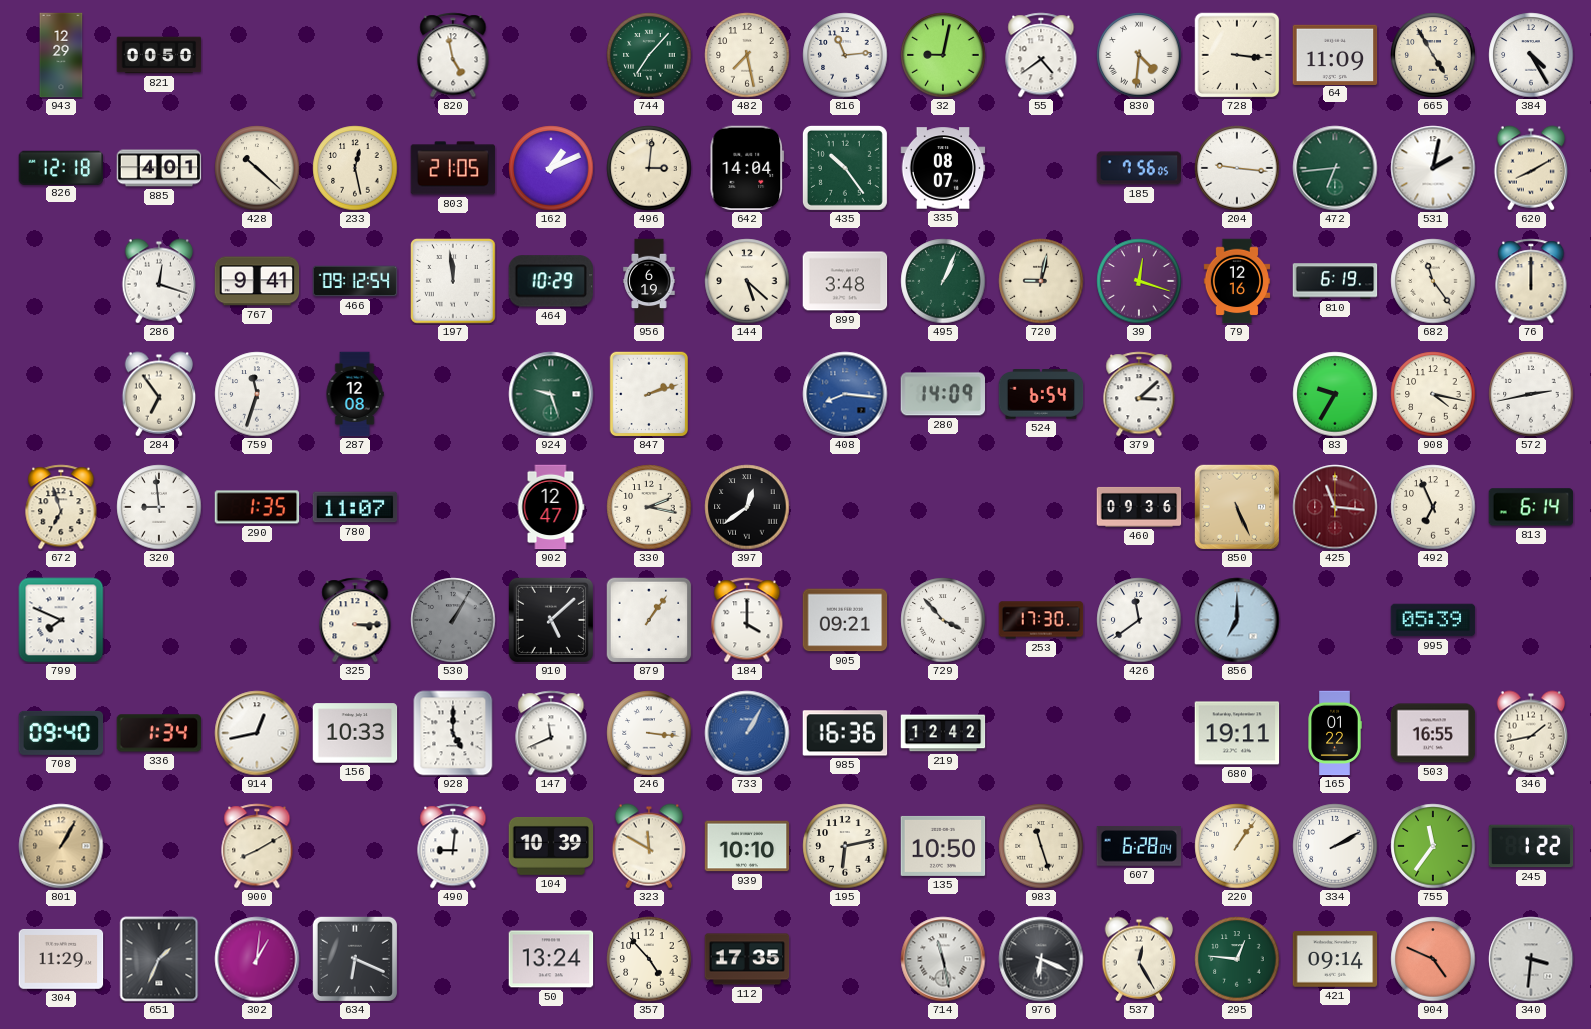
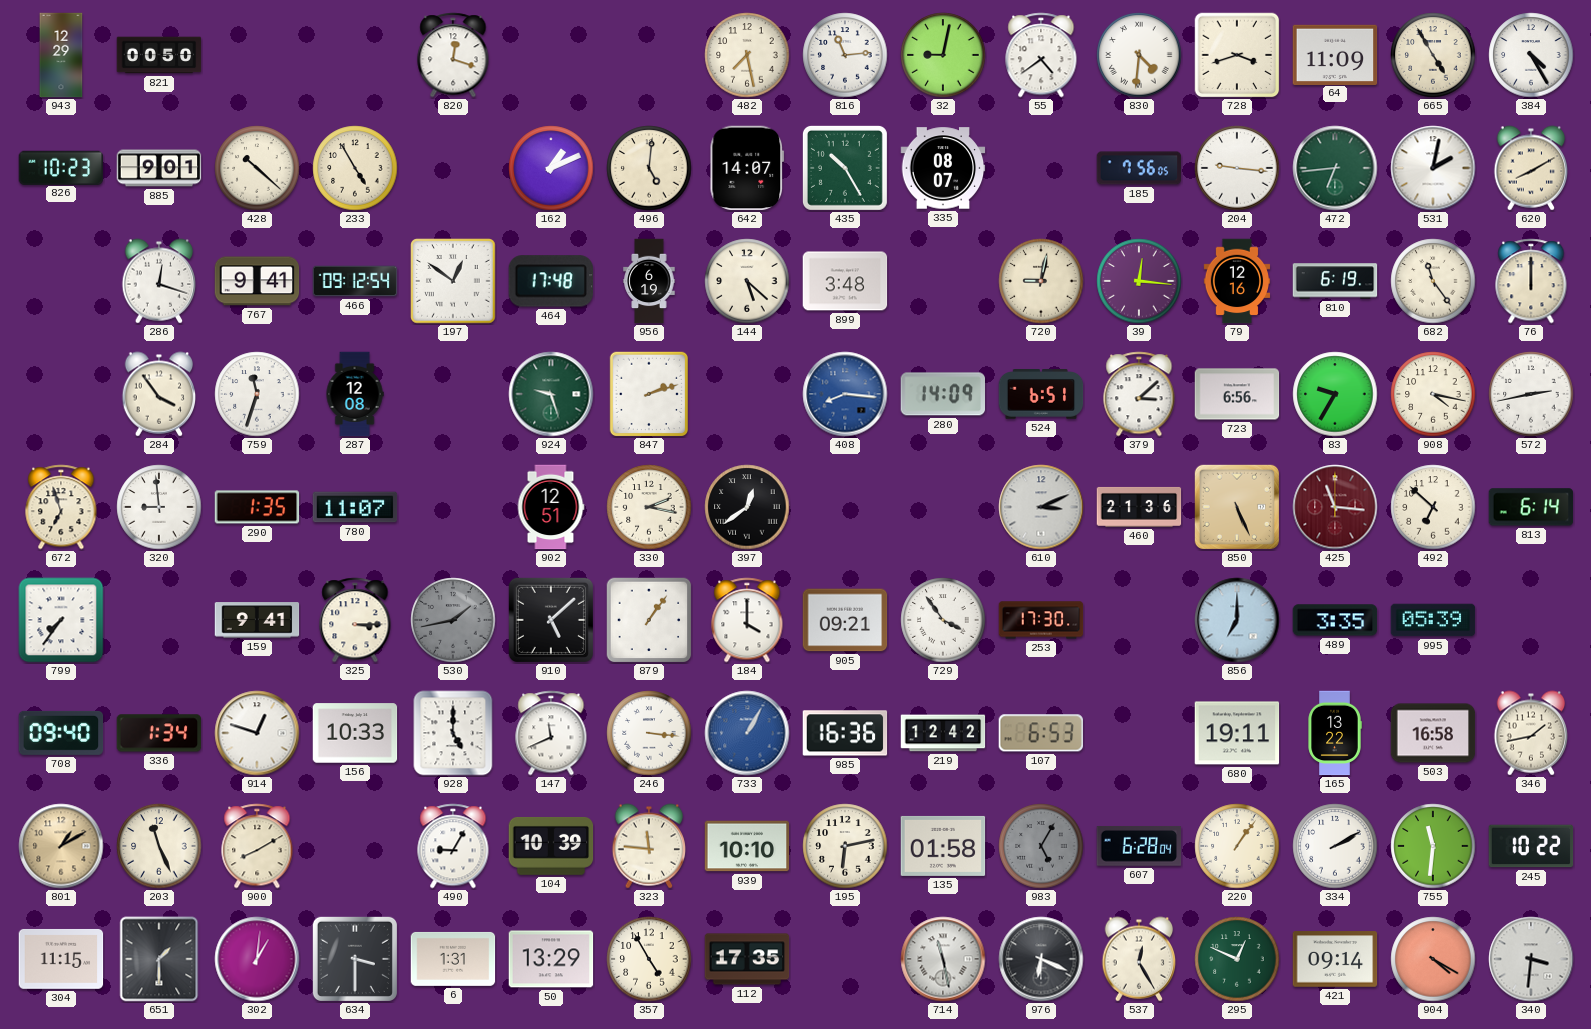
820: 4:58 -> 12:18 (453, 55)
744: 7:07 -> none (649, 55)
728: 3:16 -> 3:42 (1237, 55)
826: 12:18 -> 10:23 (61, 167)
885: 4:01 -> 9:01 (159, 168)
233: 12:28 -> 4:55 (355, 168)
803: 21:05 -> none (453, 168)
496: 3:01 -> 5:01 (649, 168)
642: 14:04 -> 14:07 (747, 168)
435: 10:24 -> 10:25 (845, 168)
197: 11:59 -> 12:51 (453, 281)
464: 10:29 -> 17:48 (550, 281)
495: 1:04 -> none (943, 281)
39: 12:18 -> 12:16 (1139, 281)
284: 6:54 -> 3:54 (159, 394)
524: 6:54 -> 6:51 (1041, 395)
723: none -> 6:56 (1237, 394)
902: 12:47 -> 12:51 (551, 507)
610: none -> 3:11 (1041, 507)
460: 09:36 -> 21:36 (1139, 507)
492: 6:56 -> 6:52 (1433, 507)
799: 7:49 -> 7:36 (61, 620)
159: none -> 9:41 (257, 620)
530: 1:05 -> 1:43 (453, 620)
729: 3:53 -> 3:54 (943, 620)
426: 11:39 -> none (1139, 620)
489: none -> 3:35 (1335, 620)
914: 12:43 -> 12:48 (257, 733)
107: none -> 6:53 (1040, 733)
165: 01:22 -> 13:22 (1335, 733)
503: 16:55 -> 16:58 (1433, 733)
801: 1:05 -> 1:10 (61, 846)
203: none -> 11:26 (159, 846)
490: 9:01 -> 9:05 (453, 846)
323: 11:50 -> 11:46 (649, 846)
135: 10:50 -> 01:58 (943, 846)
983: 11:27 -> 5:05 (1041, 846)
983 dial: cream -> grey (1041, 846)
755: 11:36 -> 11:31 (1433, 846)
245: 1:22 -> 10:22 (1531, 846)
304: 11:29 -> 11:15 (61, 959)
651: 1:34 -> 1:30 (159, 959)
634: 6:19 -> 3:30 (355, 959)
6: none -> 1:31 (453, 959)
50: 13:24 -> 13:29 (551, 959)
357: 4:53 -> 4:55 (649, 959)
295: 12:46 -> 12:49 (1237, 959)
904: 4:49 -> 4:20 (1433, 959)
